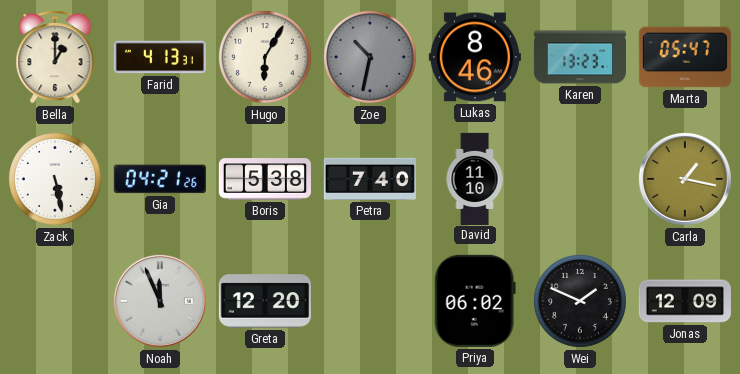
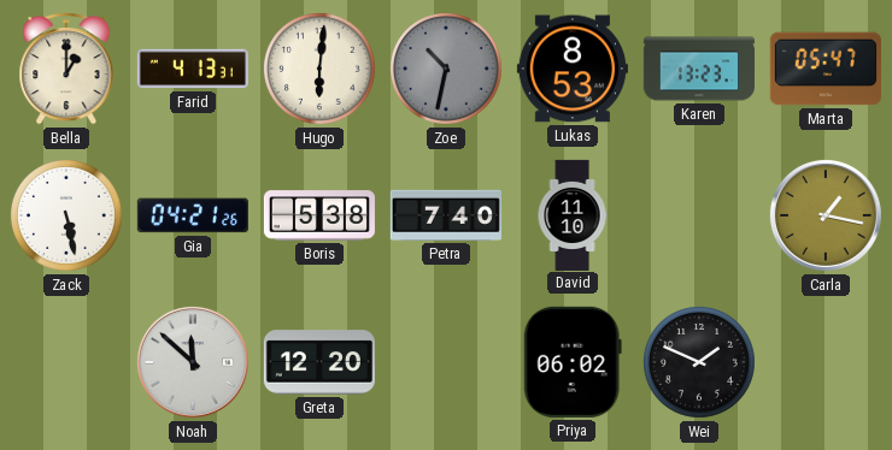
Hugo: 6:05 -> 6:01 (319, 69)
Lukas: 8:46 -> 8:53 (573, 69)
Noah: 11:56 -> 11:52 (193, 362)
Jonas: 12:09 -> none (685, 301)
